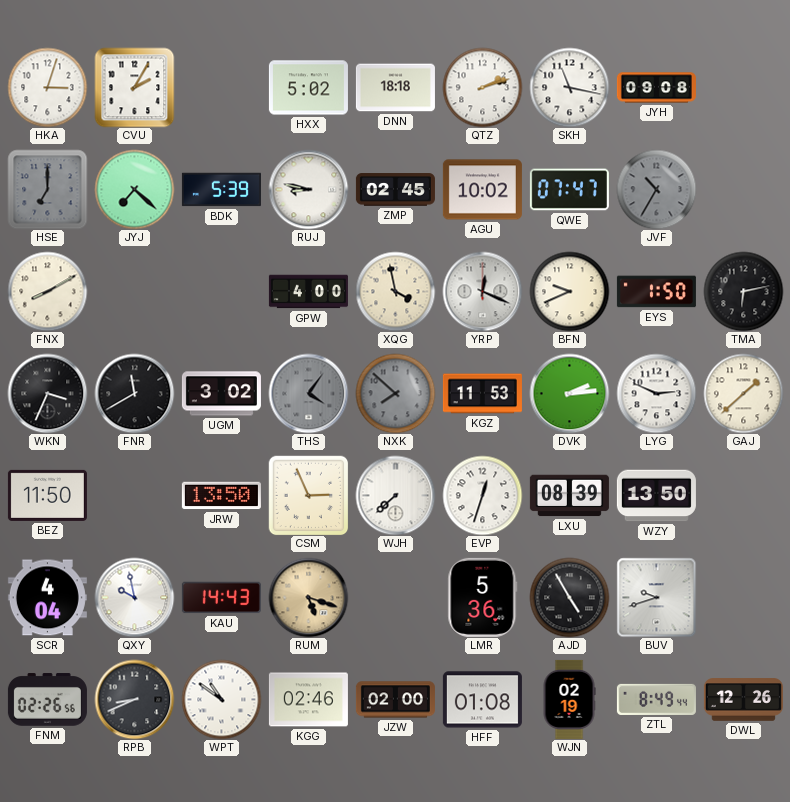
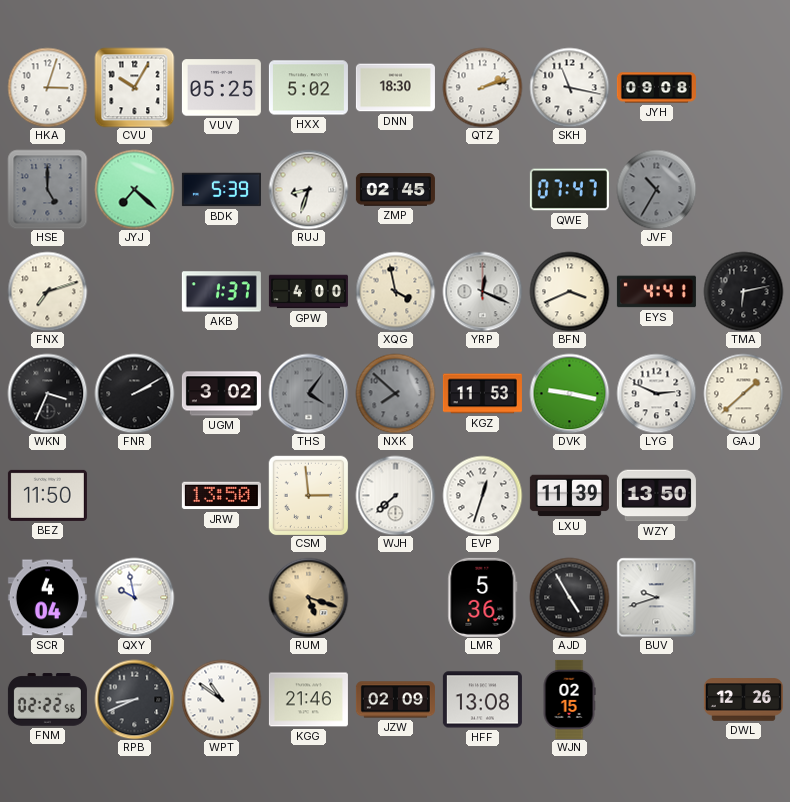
CVU: 2:05 -> 10:05 (134, 87)
VUV: none -> 05:25 (221, 88)
DNN: 18:18 -> 18:30 (395, 88)
HSE: 7:00 -> 5:00 (47, 189)
RUJ: 8:47 -> 8:33 (308, 189)
AGU: 10:02 -> none (482, 190)
FNX: 8:10 -> 7:12 (47, 291)
AKB: none -> 1:37 (221, 292)
BFN: 9:41 -> 3:41 (569, 291)
EYS: 1:50 -> 4:41 (656, 292)
FNR: 11:40 -> 2:10 (134, 393)
DVK: 2:14 -> 9:17 (569, 393)
CSM: 2:56 -> 2:59 (308, 495)
LXU: 08:39 -> 11:39 (569, 496)
KAU: 14:43 -> none (221, 598)
FNM: 02:26 -> 02:22 (47, 700)
KGG: 02:46 -> 21:46 (308, 700)
JZW: 02:00 -> 02:09 (395, 700)
HFF: 01:08 -> 13:08 (482, 700)
WJN: 02:19 -> 02:15 (569, 699)
ZTL: 8:49 -> none (656, 699)
